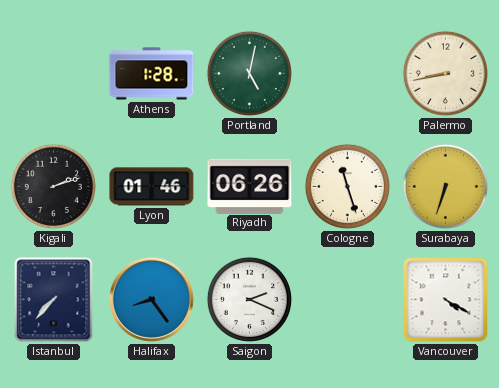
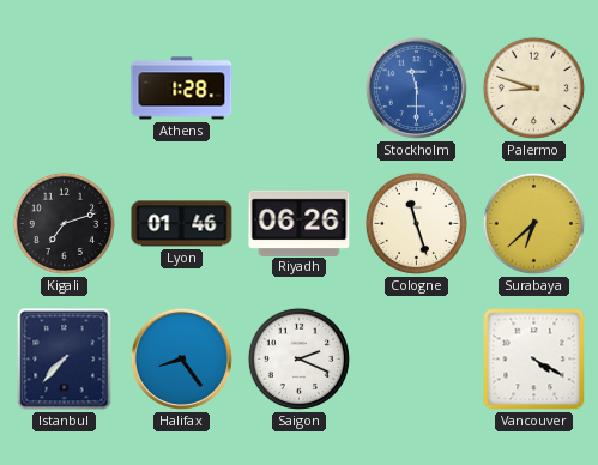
Portland: 5:02 -> none (249, 73)
Stockholm: none -> 11:30 (416, 87)
Palermo: 8:43 -> 8:48 (533, 87)
Kigali: 2:12 -> 7:12 (64, 223)
Surabaya: 6:33 -> 6:38 (533, 223)
